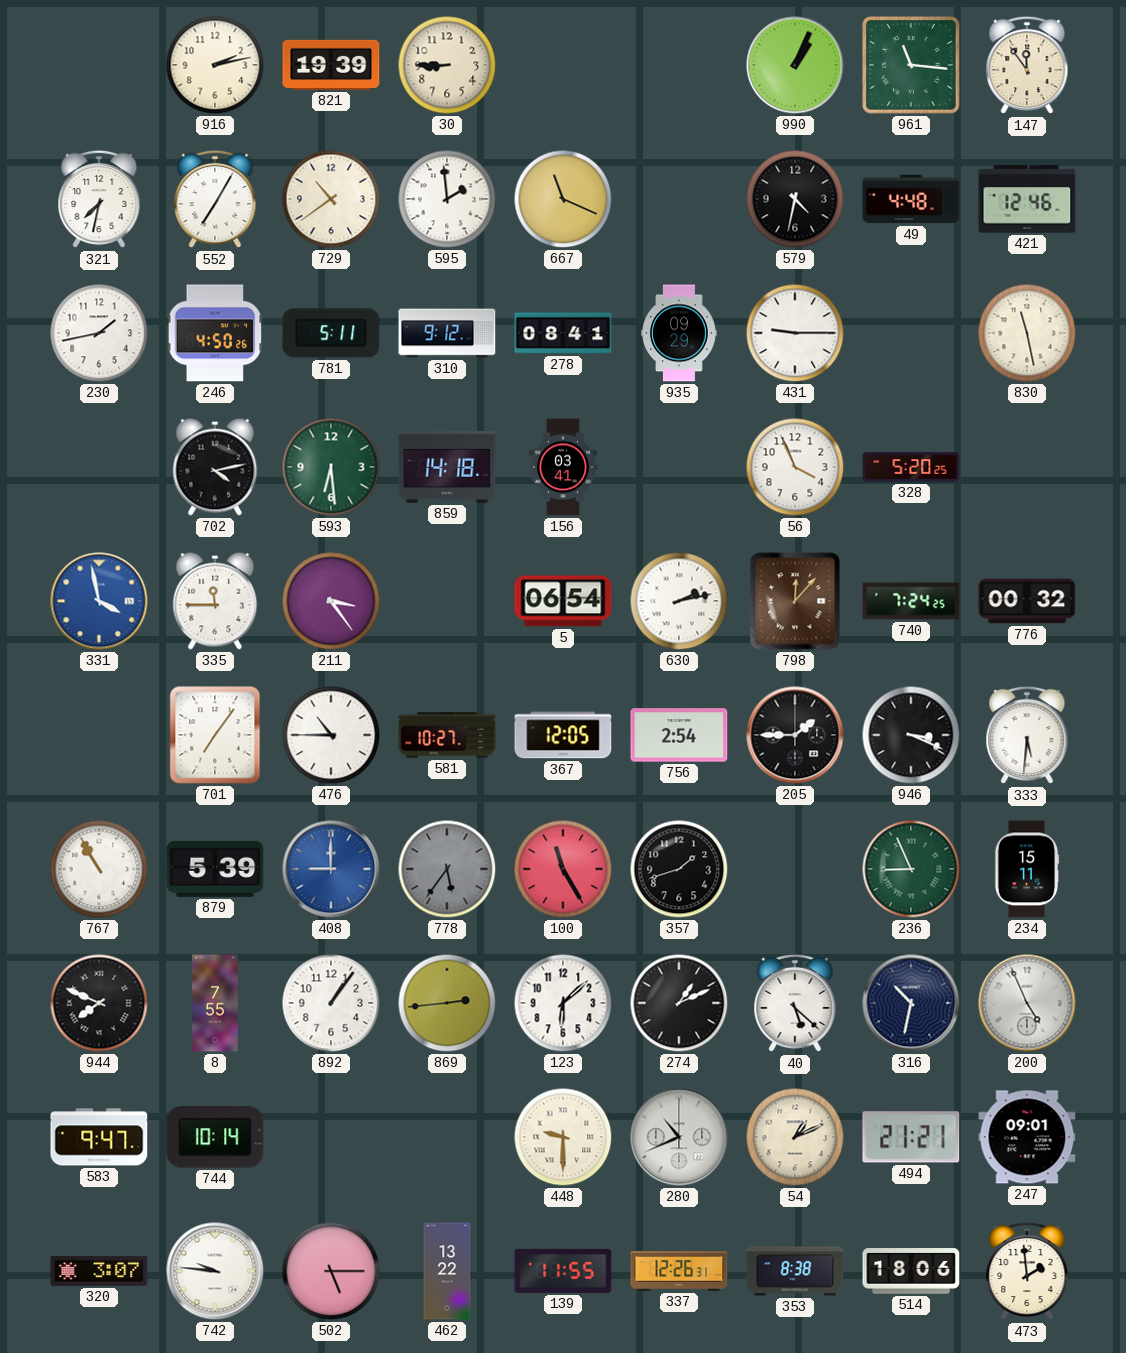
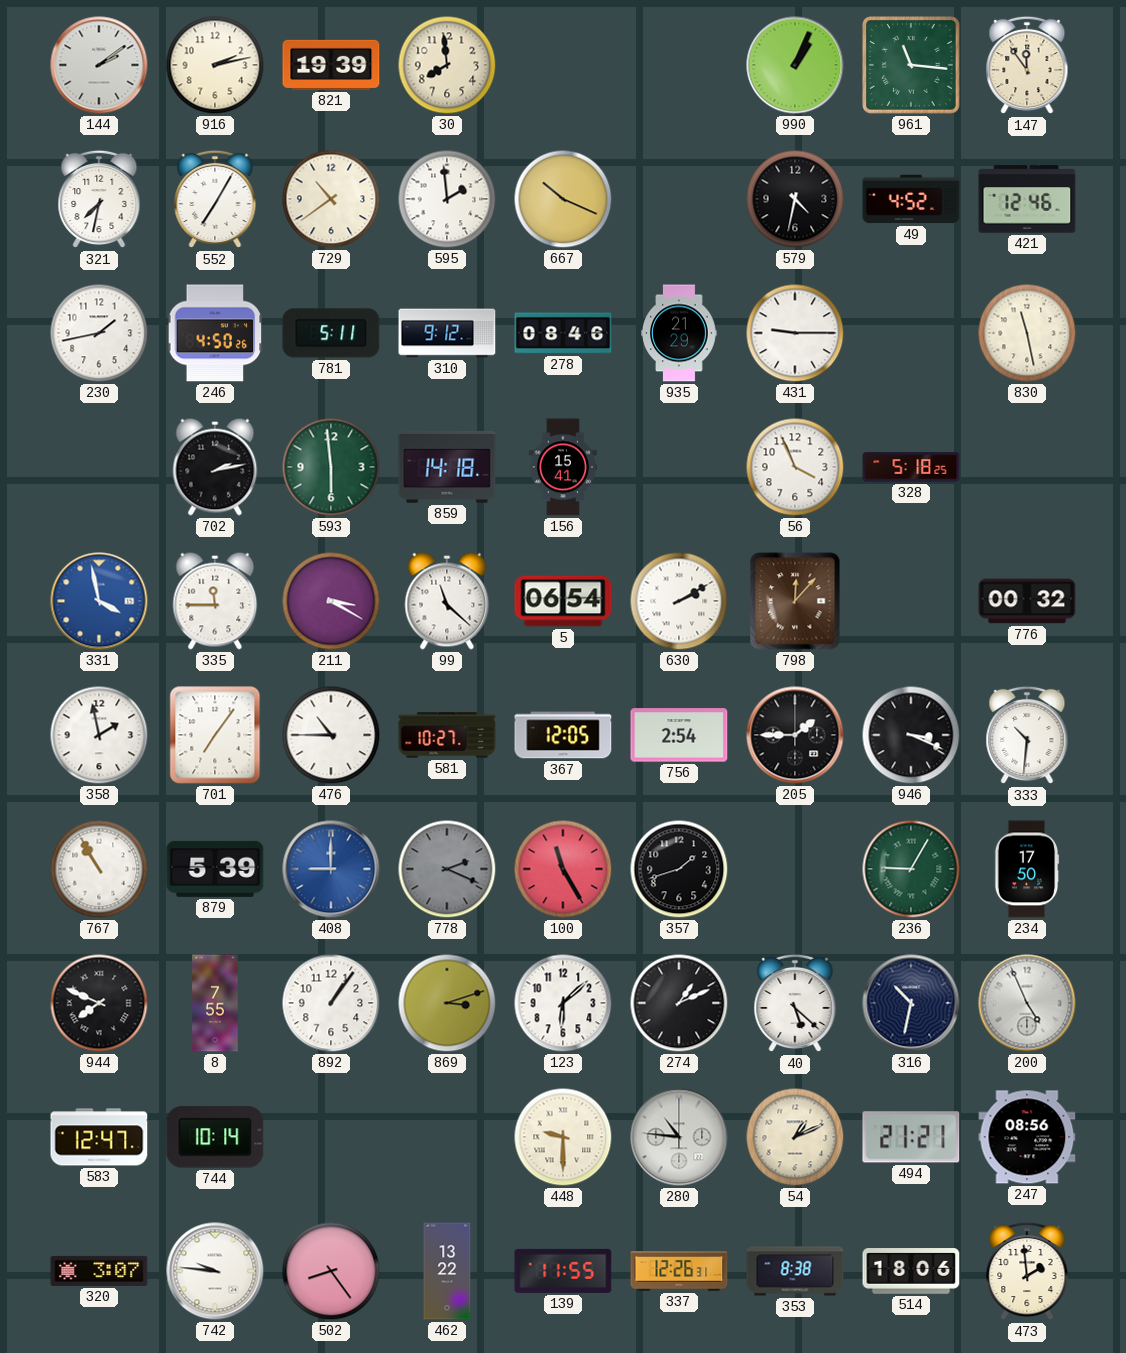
144: none -> 2:09 (99, 65)
30: 8:45 -> 7:59 (447, 65)
667: 11:19 -> 10:19 (563, 199)
49: 4:48 -> 4:52 (911, 199)
278: 08:41 -> 08:46 (563, 333)
935: 09:29 -> 21:29 (679, 333)
702: 4:13 -> 2:13 (215, 467)
593: 6:29 -> 5:59 (331, 467)
156: 03:41 -> 15:41 (563, 467)
328: 5:20 -> 5:18 (911, 467)
211: 3:24 -> 3:20 (331, 601)
99: none -> 11:22 (447, 601)
630: 2:13 -> 2:10 (679, 601)
740: 7:24 -> none (911, 601)
358: none -> 1:58 (99, 735)
333: 5:31 -> 10:31 (1027, 735)
778: 5:36 -> 2:19 (447, 869)
236: 8:56 -> 9:05 (911, 869)
234: 15:11 -> 17:50 (1027, 869)
869: 2:44 -> 3:12 (447, 1003)
583: 9:47 -> 12:47 (99, 1137)
280: 10:41 -> 10:46 (679, 1137)
247: 09:01 -> 08:56 (1027, 1137)
502: 5:15 -> 8:24 (331, 1271)
